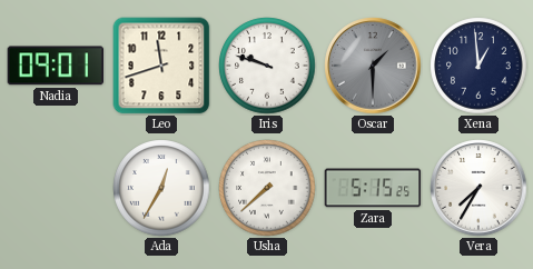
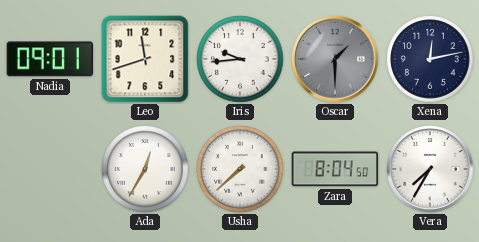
Iris: 9:48 -> 9:44 (240, 59)
Xena: 12:59 -> 12:13 (430, 59)
Zara: 5:15 -> 8:04 (335, 169)
